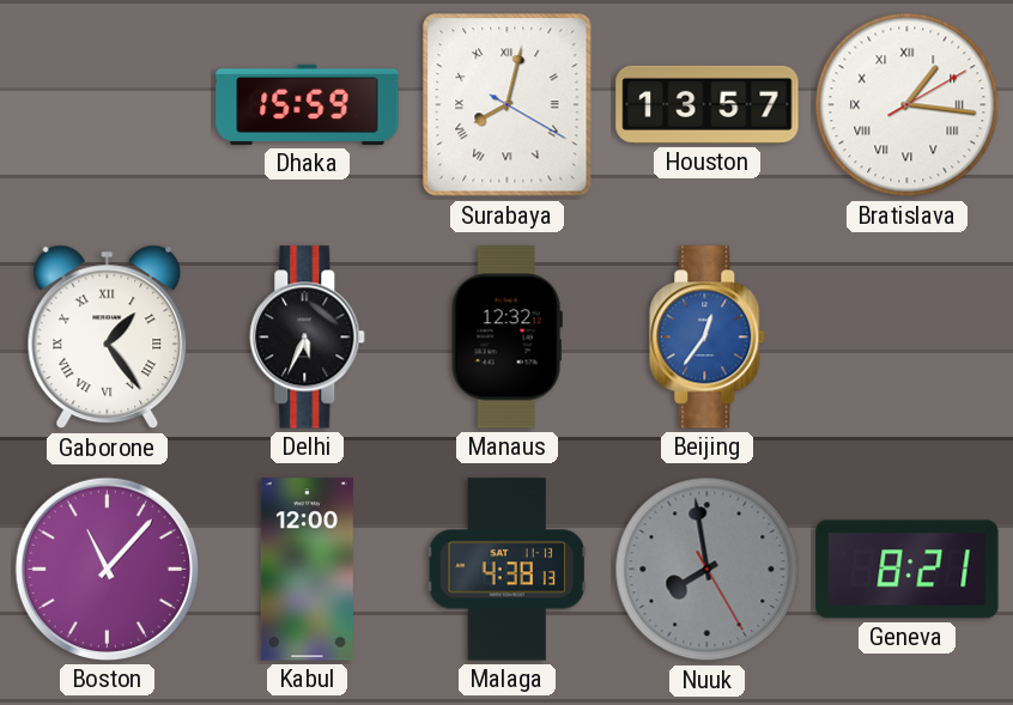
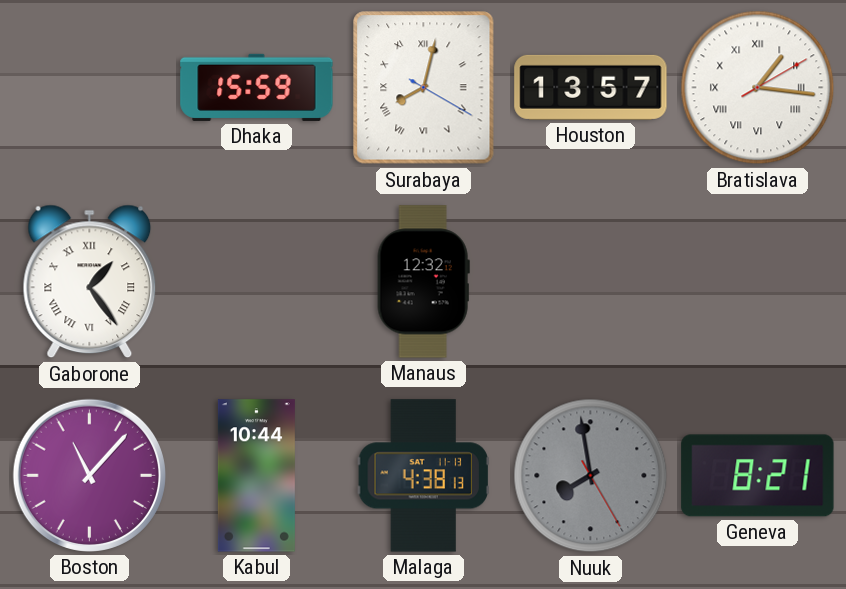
Delhi: 5:34 -> none (308, 338)
Beijing: 12:36 -> none (708, 338)
Kabul: 12:00 -> 10:44 (256, 476)
